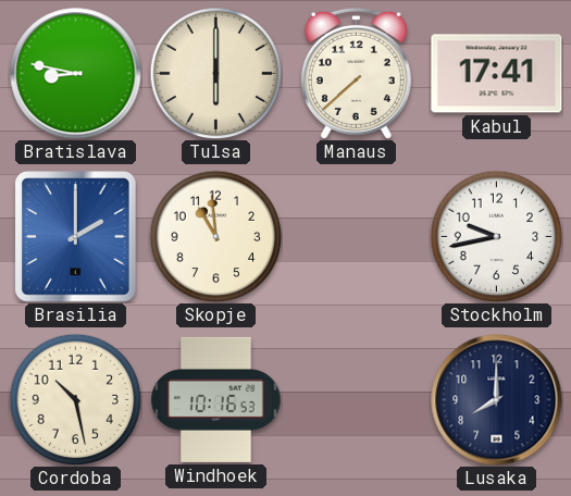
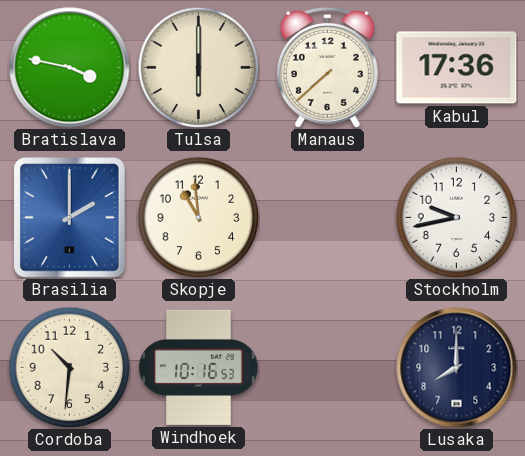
Bratislava: 8:47 -> 3:47 (70, 68)
Kabul: 17:41 -> 17:36 (457, 68)
Cordoba: 10:28 -> 10:31 (69, 367)
